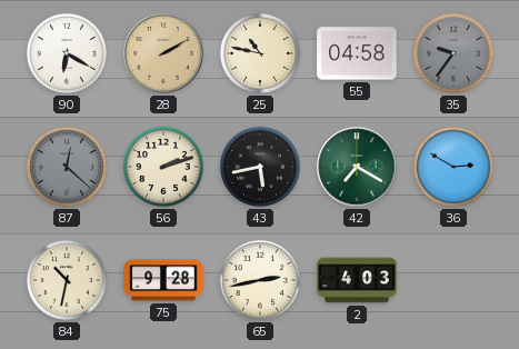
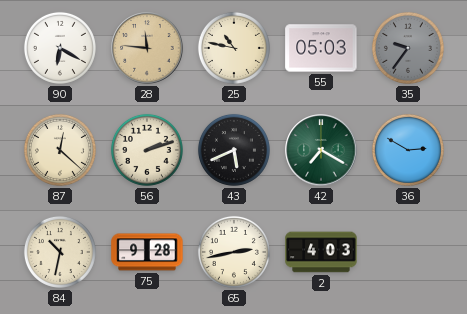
28: 2:10 -> 11:46 (147, 48)
55: 04:58 -> 05:03 (321, 48)
87 dial: grey -> cream (60, 150)
43: 5:43 -> 5:41 (234, 150)
